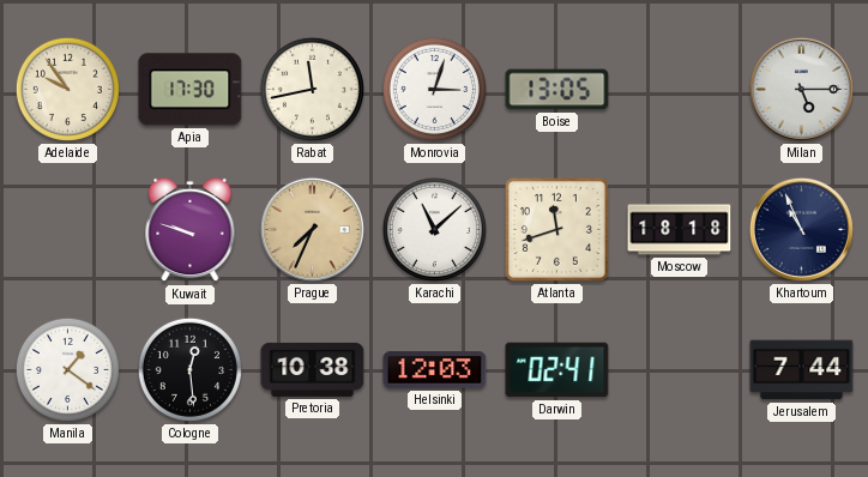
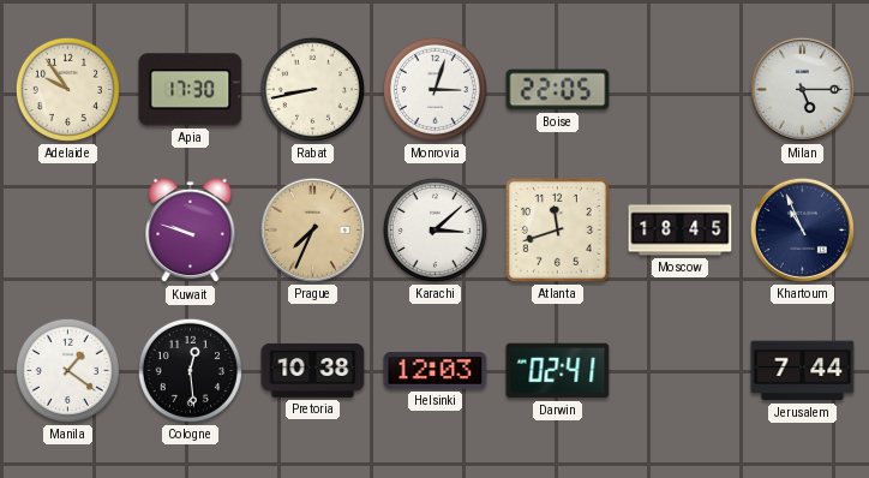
Rabat: 11:43 -> 8:43 (312, 89)
Boise: 13:05 -> 22:05 (558, 90)
Karachi: 11:08 -> 3:08 (434, 229)
Moscow: 18:18 -> 18:45 (681, 231)
